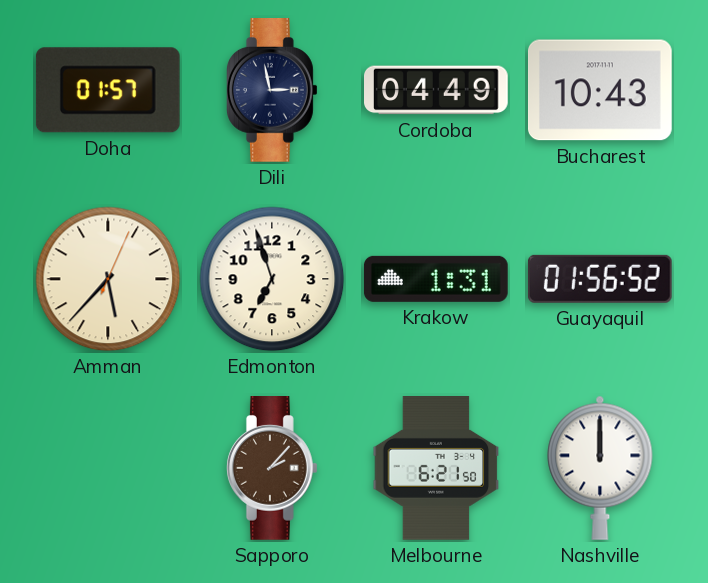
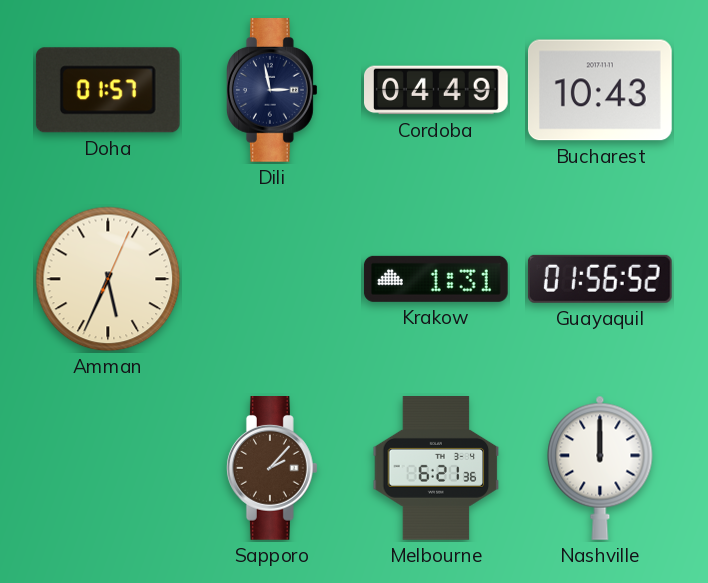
Amman: 5:37 -> 5:34 (108, 279)
Edmonton: 6:57 -> none (272, 279)
Melbourne: 6:21:50 -> 6:21:36 (436, 469)
